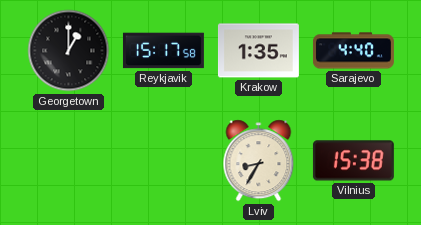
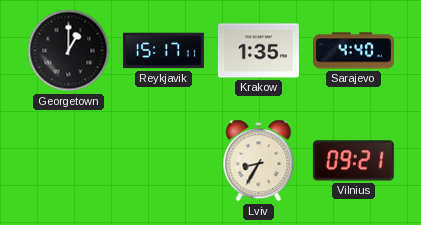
Reykjavik: 15:17:58 -> 15:17:11 (163, 51)
Vilnius: 15:38 -> 09:21 (353, 161)
